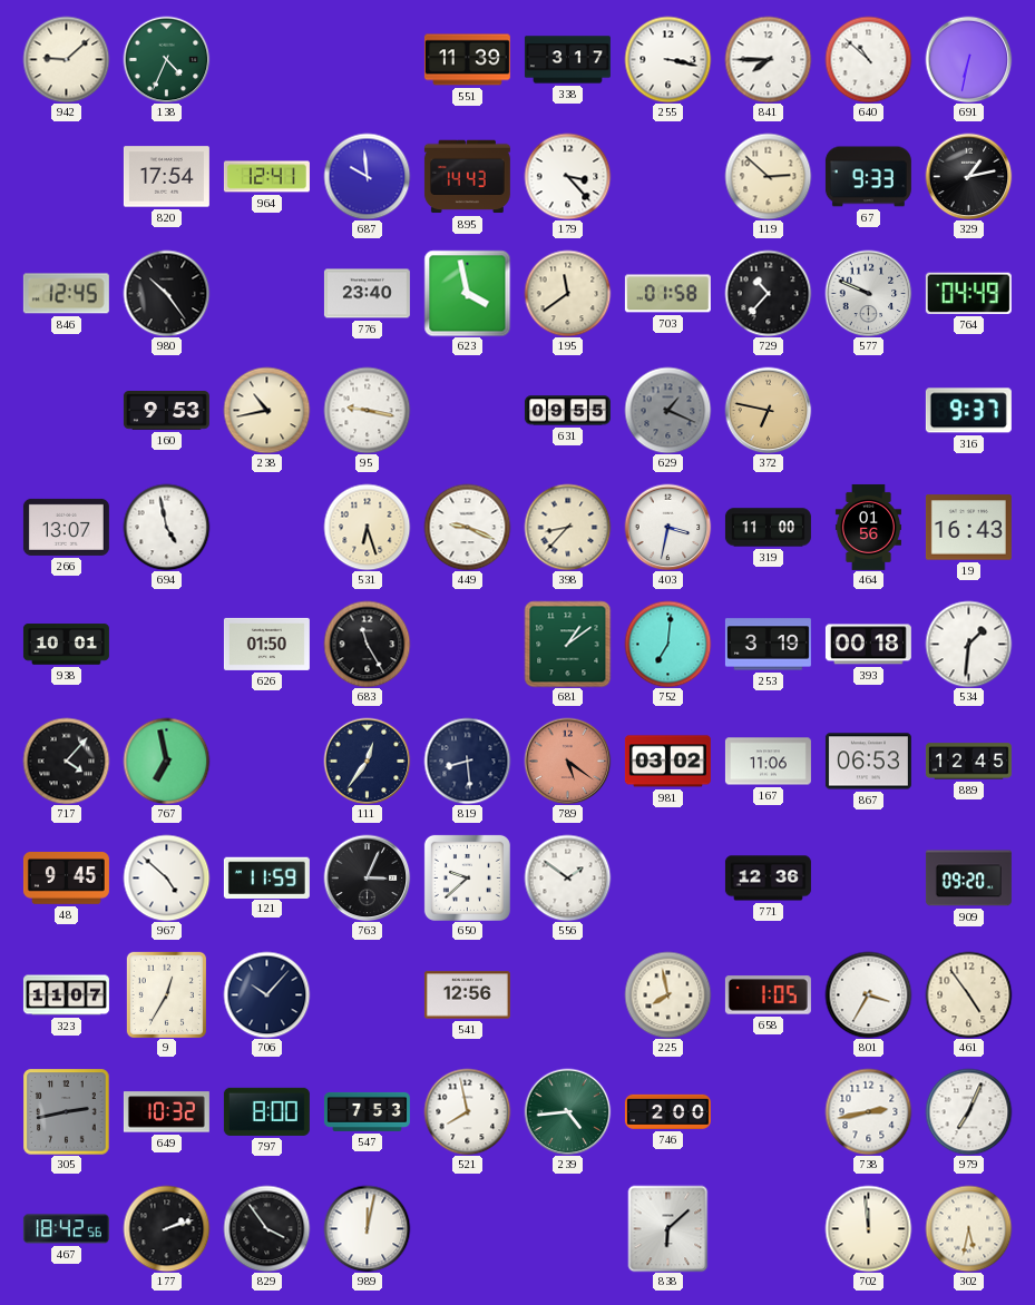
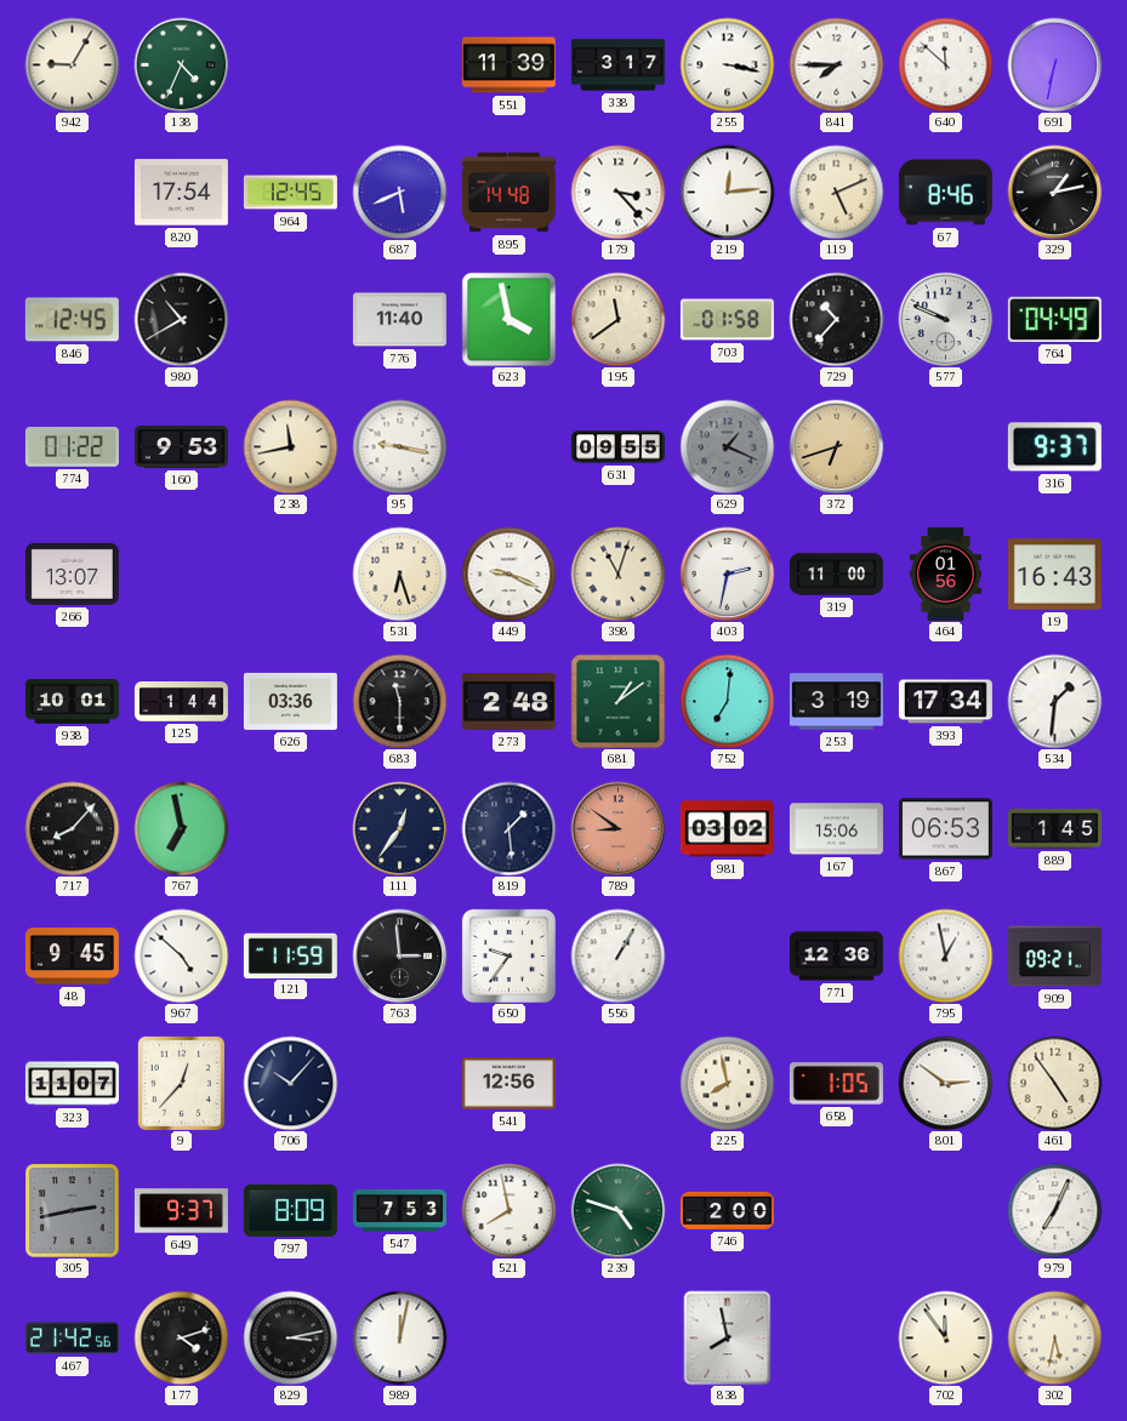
942: 9:08 -> 9:05 (72, 64)
640: 10:52 -> 11:52 (945, 64)
964: 12:41 -> 12:45 (290, 193)
687: 9:59 -> 5:41 (399, 192)
895: 14:43 -> 14:48 (508, 193)
219: none -> 12:14 (727, 192)
119: 2:52 -> 5:11 (836, 192)
67: 9:33 -> 8:46 (945, 193)
980: 10:24 -> 10:40 (181, 319)
776: 23:40 -> 11:40 (399, 320)
774: none -> 01:22 (72, 447)
238: 10:43 -> 11:43 (290, 446)
372: 6:47 -> 6:42 (836, 446)
694: 4:58 -> none (166, 527)
398: 8:37 -> 11:03 (617, 573)
403: 3:32 -> 2:32 (727, 573)
125: none -> 1:44 (181, 702)
626: 01:50 -> 03:36 (290, 701)
683: 11:25 -> 11:30 (399, 701)
273: none -> 2:48 (508, 702)
393: 00:18 -> 17:34 (945, 702)
717: 4:07 -> 8:07 (72, 828)
819: 8:29 -> 1:29 (508, 828)
789: 5:21 -> 8:51 (617, 828)
167: 11:06 -> 15:06 (836, 829)
889: 12:45 -> 1:45 (1054, 829)
763: 3:04 -> 2:59 (399, 955)
650: 9:38 -> 9:36 (508, 955)
556: 1:51 -> 1:05 (617, 955)
795: none -> 12:58 (945, 955)
909: 09:20 -> 09:21 (1054, 957)
9: 12:35 -> 12:37 (181, 1083)
801: 3:35 -> 2:51 (945, 1083)
649: 10:32 -> 9:37 (181, 1211)
797: 8:00 -> 8:09 (290, 1210)
239: 4:44 -> 4:48 (617, 1210)
738: 2:43 -> none (868, 1111)
467: 18:42 -> 21:42 (72, 1339)
177: 2:12 -> 4:12 (181, 1337)
829: 3:54 -> 3:13 (290, 1337)
838: 6:08 -> 7:58 (728, 1337)
702: 11:59 -> 11:54 (945, 1337)
